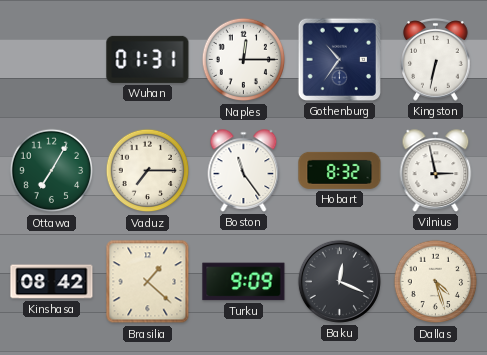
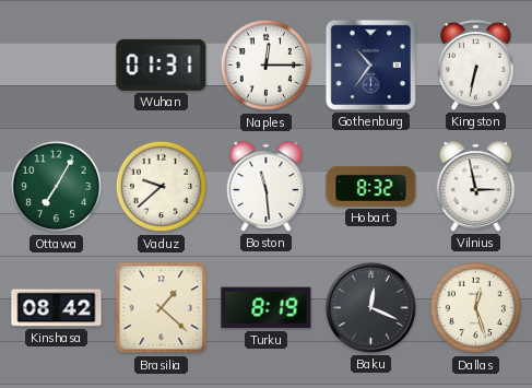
Vaduz: 7:15 -> 9:38 (162, 187)
Boston: 11:24 -> 11:29 (267, 187)
Turku: 9:09 -> 8:19 (267, 308)
Dallas: 4:27 -> 12:27 (476, 308)
